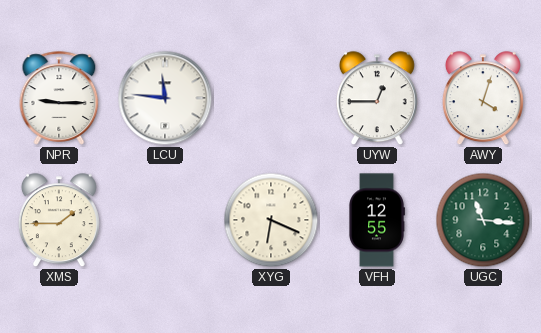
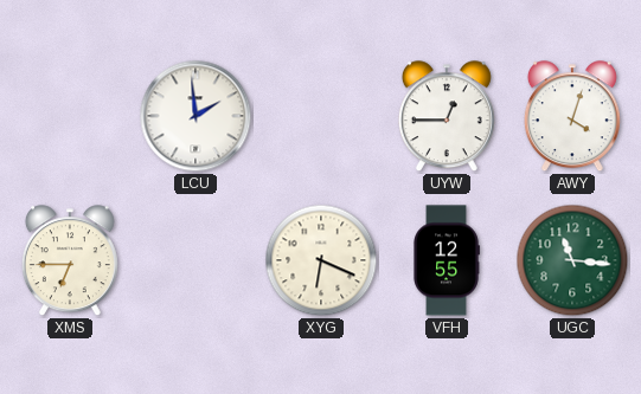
NPR: 9:15 -> none (59, 98)
LCU: 11:46 -> 1:59 (195, 116)
XMS: 1:45 -> 6:45 (70, 261)
